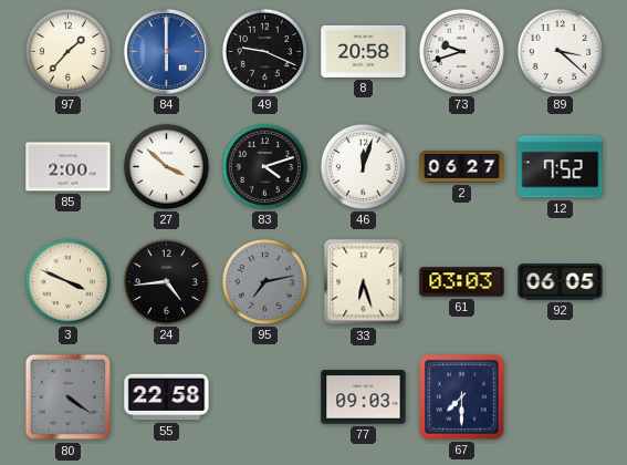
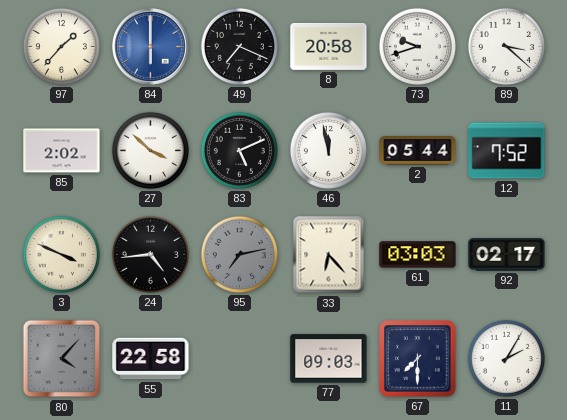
49: 9:19 -> 7:19 (239, 46)
85: 2:00 -> 2:02 (62, 151)
83: 4:12 -> 5:11 (239, 150)
46: 12:03 -> 11:58 (328, 150)
2: 06:27 -> 05:44 (418, 151)
33: 6:27 -> 6:23 (329, 255)
92: 06:05 -> 02:17 (507, 255)
80: 4:21 -> 4:07 (62, 359)
11: none -> 2:05 (506, 358)
